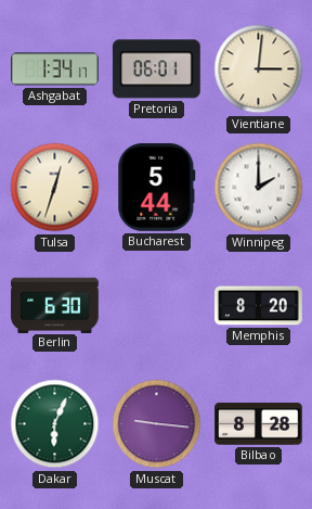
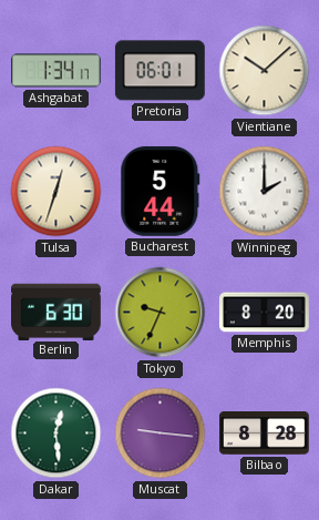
Vientiane: 3:01 -> 10:08 (265, 71)
Tokyo: none -> 9:34 (161, 313)
Dakar: 6:04 -> 12:29 (56, 434)
